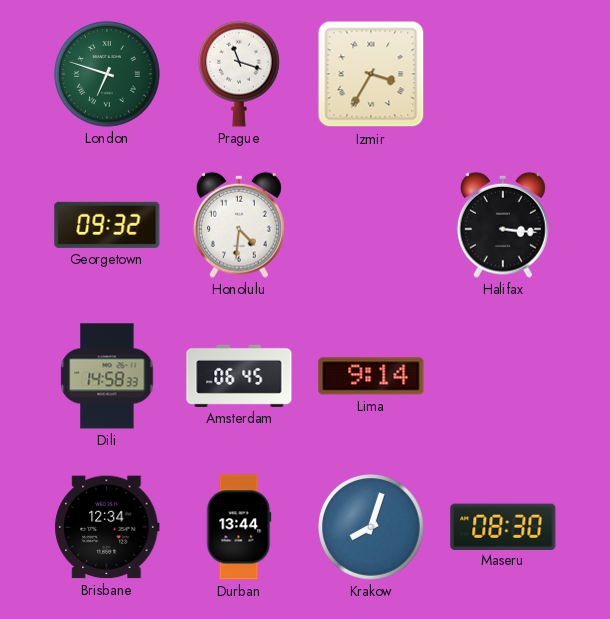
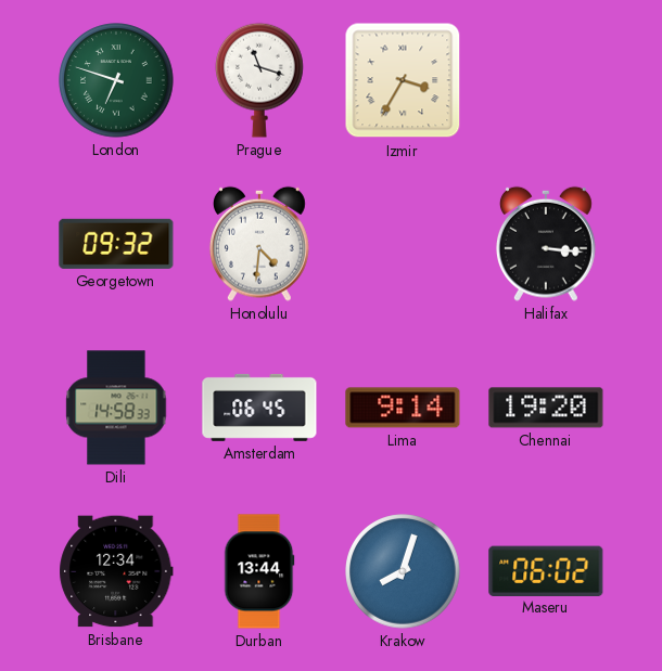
Chennai: none -> 19:20 (546, 408)
Maseru: 08:30 -> 06:02 (546, 570)
